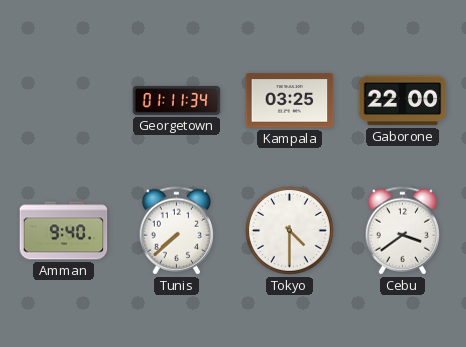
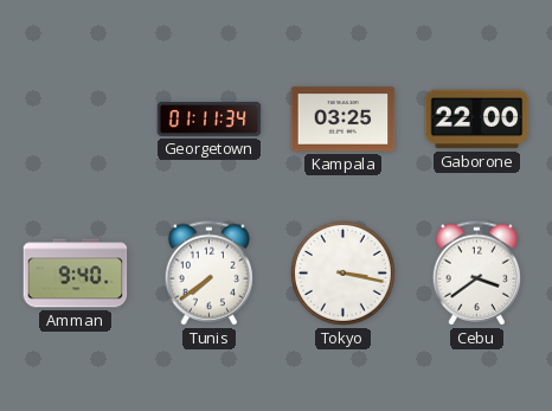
Tunis: 7:38 -> 7:39 (208, 274)
Tokyo: 4:30 -> 3:17 (342, 272)
